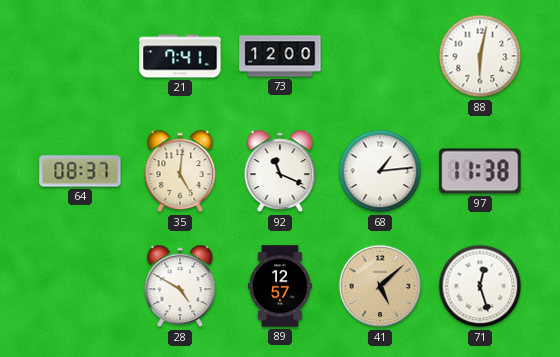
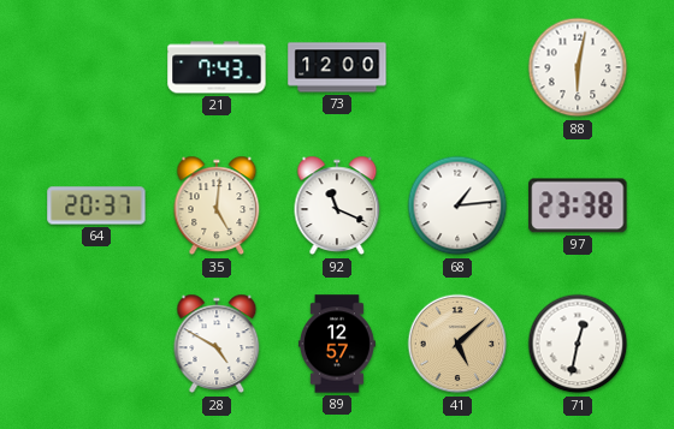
21: 7:41 -> 7:43 (217, 67)
64: 08:37 -> 20:37 (96, 205)
97: 11:38 -> 23:38 (578, 205)
71: 12:27 -> 12:32 (578, 344)
